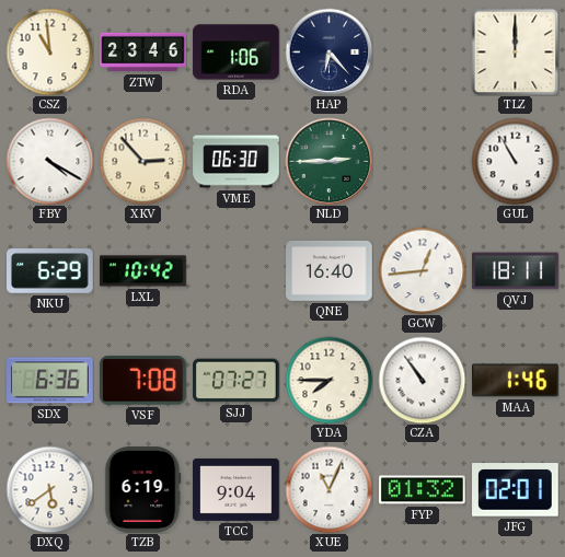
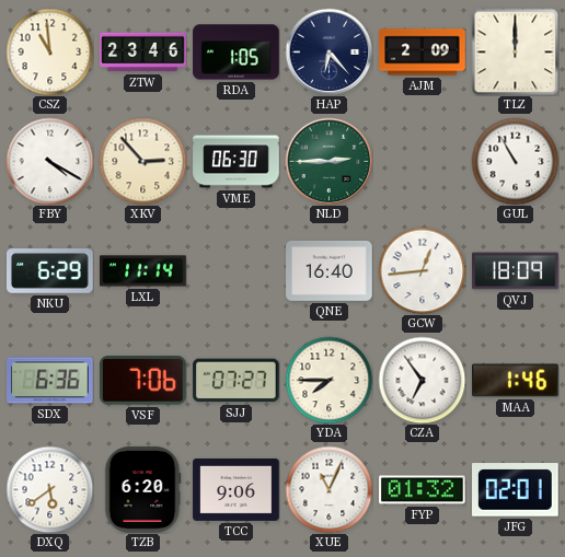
RDA: 1:06 -> 1:05 (237, 53)
AJM: none -> 2:09 (423, 53)
LXL: 10:42 -> 11:14 (143, 271)
QVJ: 18:11 -> 18:09 (516, 271)
VSF: 7:08 -> 7:06 (143, 381)
CZA: 10:54 -> 6:54 (422, 380)
TZB: 6:19 -> 6:20 (142, 490)
TCC: 9:04 -> 9:06 (237, 489)
